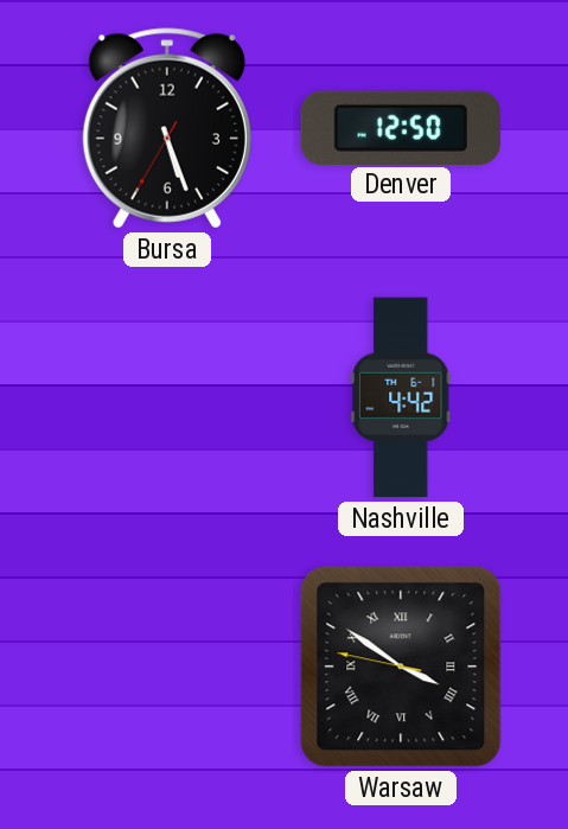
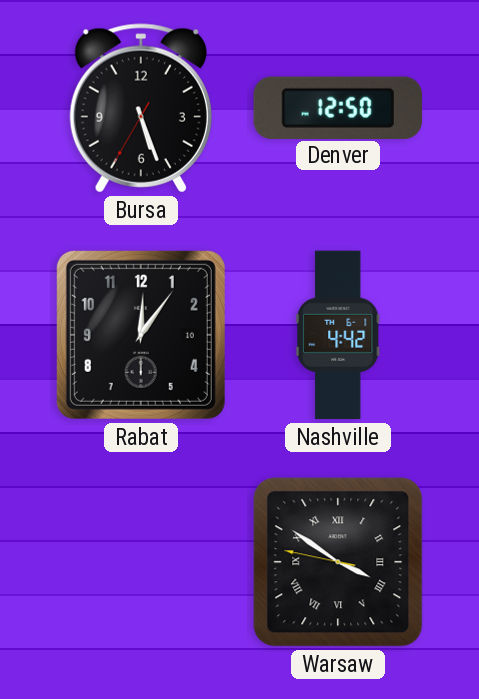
Rabat: none -> 12:06 (141, 335)
